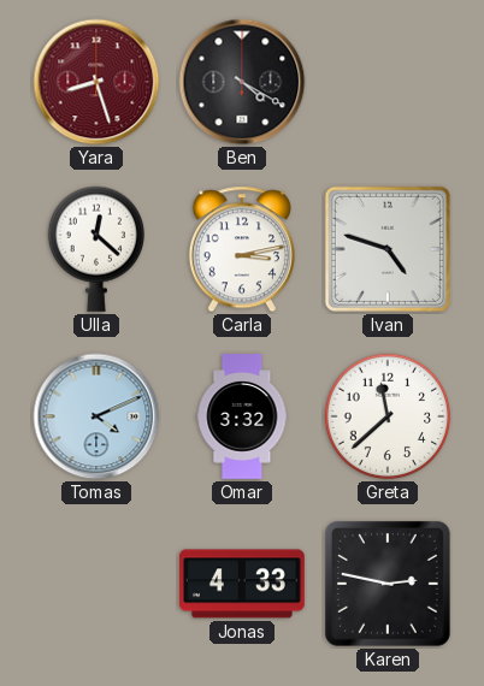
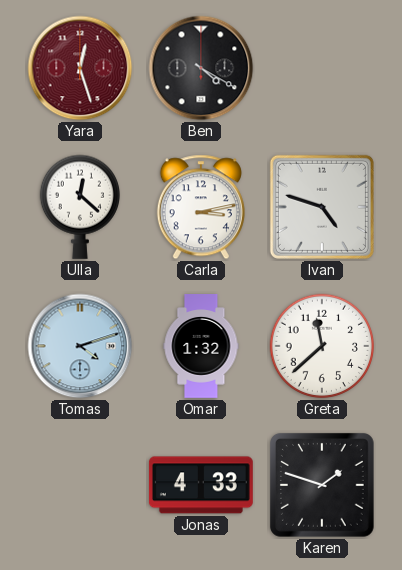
Yara: 8:27 -> 12:27 (80, 68)
Tomas: 4:11 -> 4:12 (80, 346)
Omar: 3:32 -> 1:32 (201, 347)
Karen: 2:47 -> 1:48 (322, 485)
